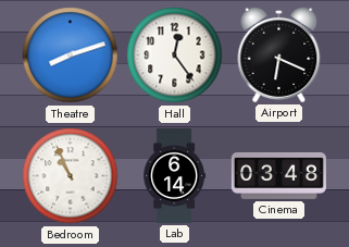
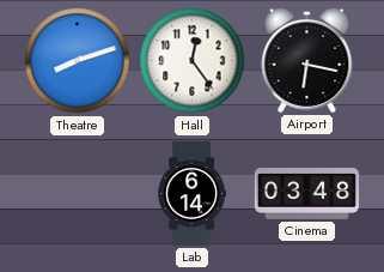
Airport: 6:19 -> 6:17 (307, 60)
Bedroom: 10:56 -> none (71, 176)
